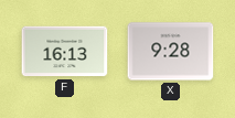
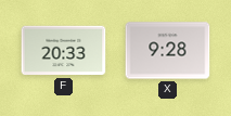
F: 16:13 -> 20:33 (64, 51)
